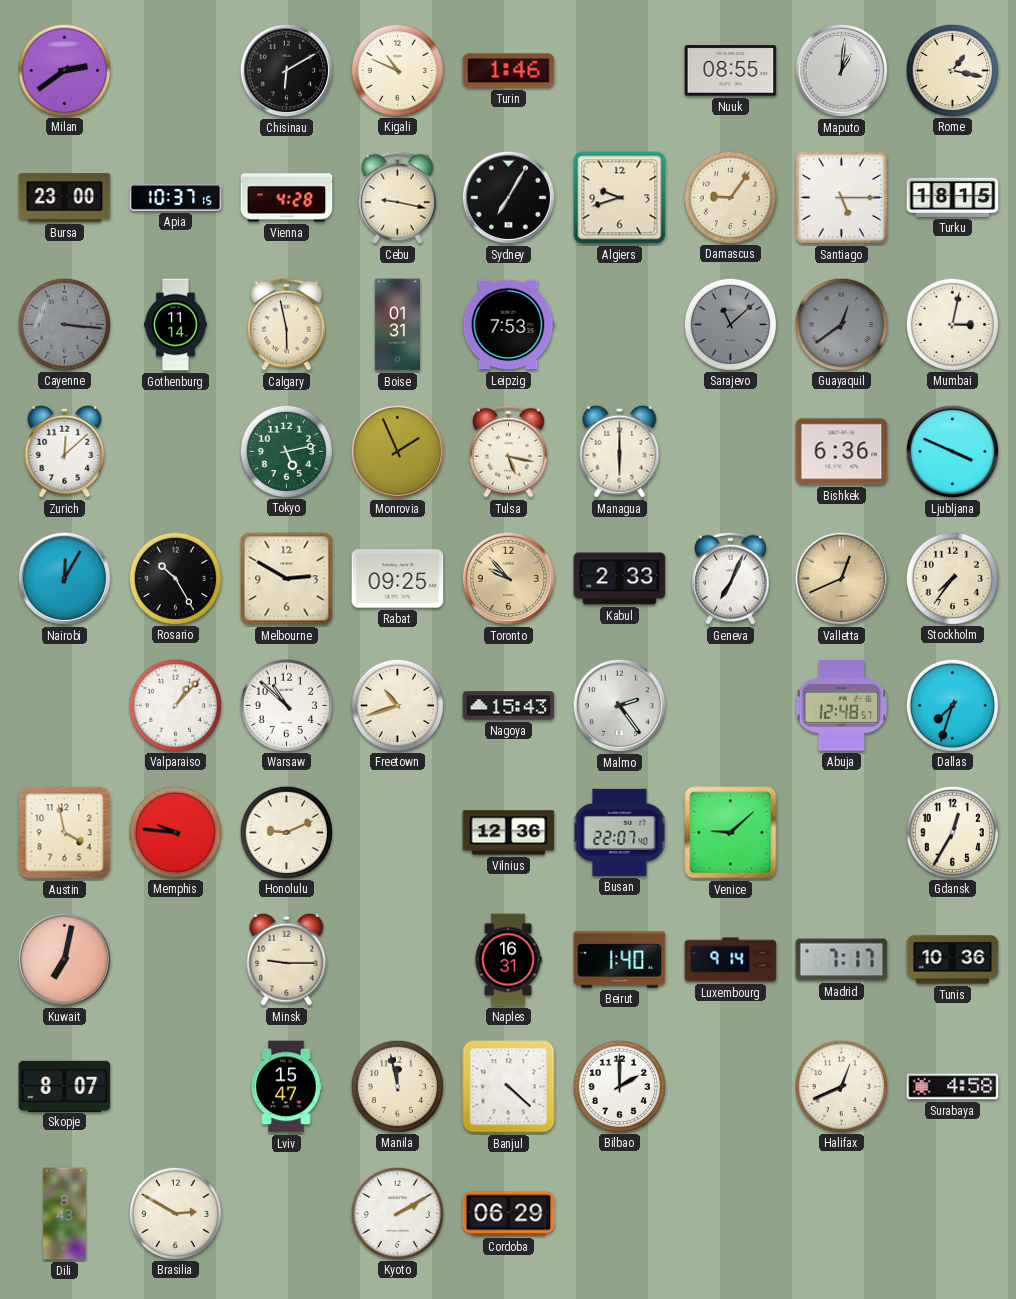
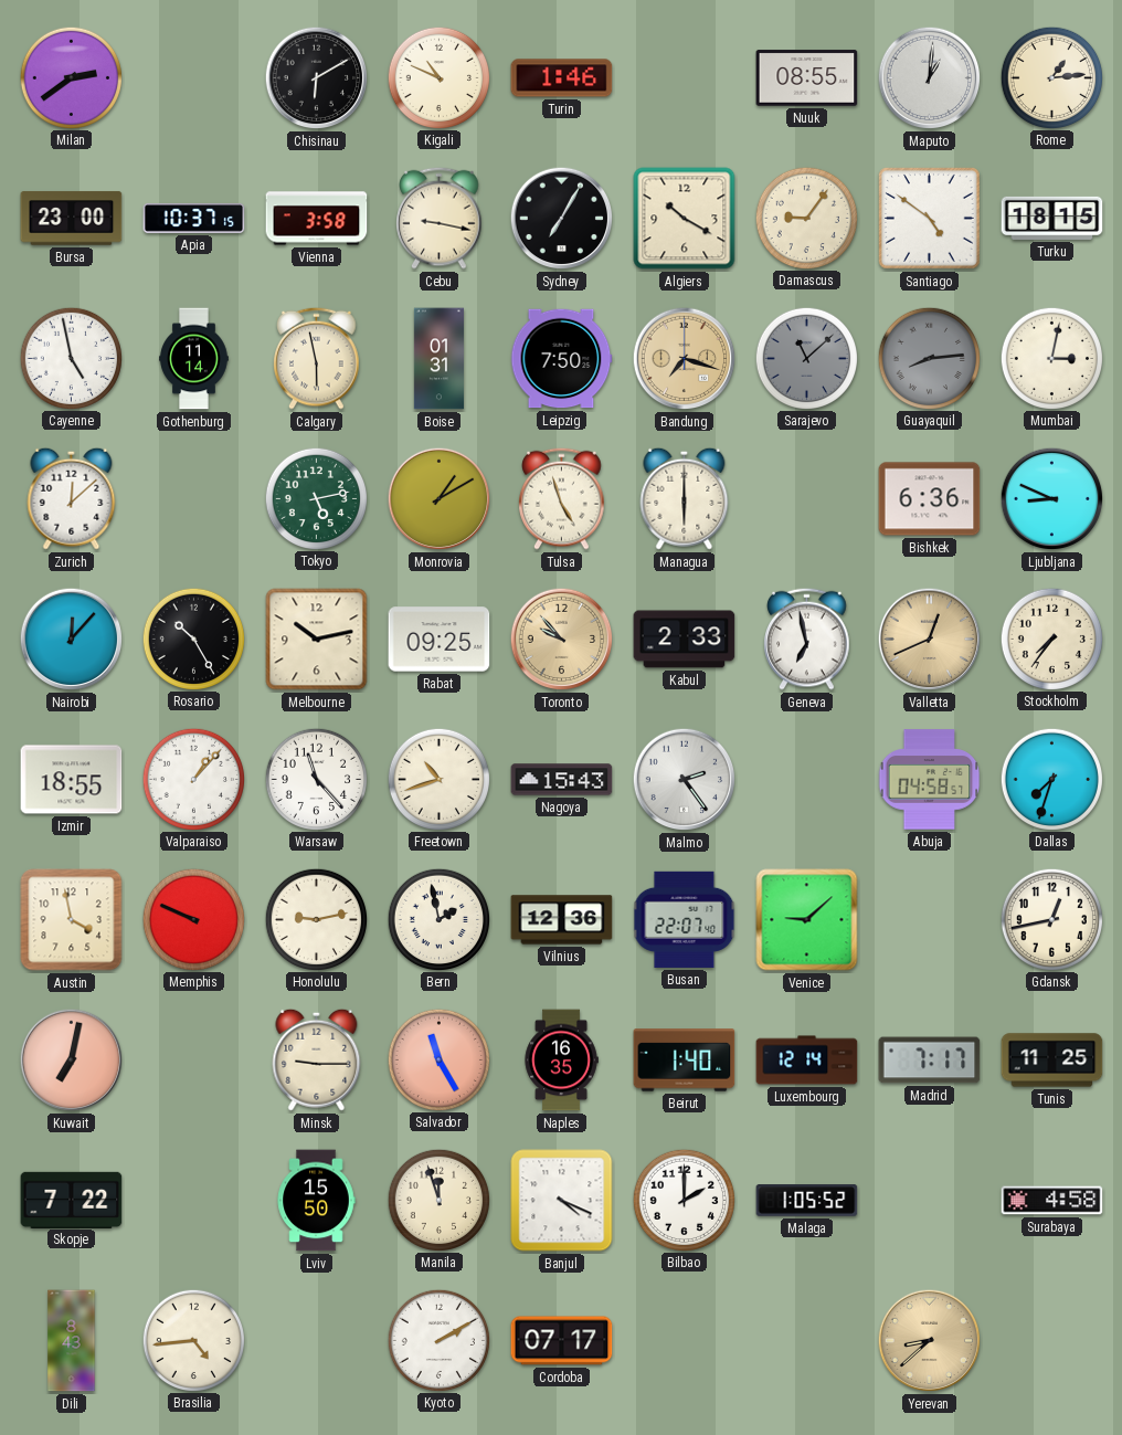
Rome: 1:17 -> 1:14 (1051, 77)
Vienna: 4:28 -> 3:58 (317, 219)
Algiers: 9:42 -> 10:20 (685, 219)
Santiago: 5:15 -> 4:51 (930, 219)
Cayenne: 3:16 -> 4:58 (71, 358)
Cayenne dial: grey -> white (71, 358)
Leipzig: 7:53 -> 7:50 (562, 359)
Bandung: none -> 7:18 (685, 359)
Guayaquil: 12:39 -> 8:14 (929, 358)
Monrovia: 1:56 -> 1:10 (440, 499)
Tulsa: 5:17 -> 4:57 (562, 498)
Ljubljana: 3:49 -> 8:49 (1052, 499)
Nairobi: 12:05 -> 12:07 (72, 640)
Melbourne: 2:50 -> 10:13 (317, 640)
Geneva: 7:04 -> 6:58 (807, 639)
Izmir: none -> 18:55 (72, 780)
Warsaw: 10:52 -> 11:23 (316, 779)
Abuja: 12:48 -> 04:58 (930, 780)
Memphis: 9:46 -> 9:49 (193, 919)
Honolulu: 9:11 -> 9:13 (316, 919)
Bern: none -> 1:58 (438, 919)
Gdansk: 12:35 -> 12:43 (1051, 919)
Salvador: none -> 11:25 (438, 1059)
Naples: 16:31 -> 16:35 (561, 1061)
Luxembourg: 9:14 -> 12:14 (807, 1061)
Tunis: 10:36 -> 11:25 (1052, 1061)
Skopje: 8:07 -> 7:22 (72, 1200)
Lviv: 15:47 -> 15:50 (316, 1201)
Manila: 11:58 -> 11:57 (438, 1200)
Banjul: 4:22 -> 4:19 (562, 1201)
Malaga: none -> 1:05 (807, 1201)
Halifax: 12:41 -> none (841, 1086)
Brasilia: 2:50 -> 4:44 (193, 1340)
Cordoba: 06:29 -> 07:17 (562, 1341)
Yerevan: none -> 8:38 (930, 1341)
